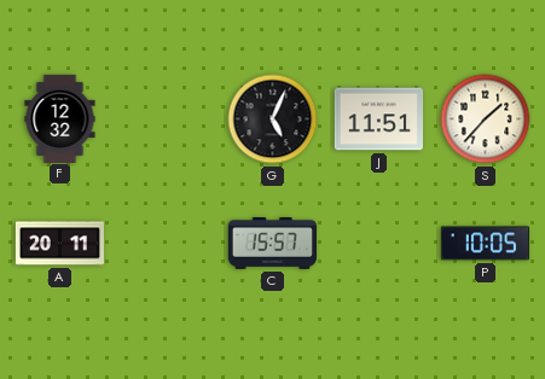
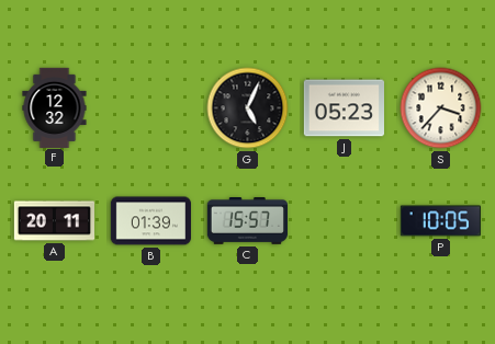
J: 11:51 -> 05:23 (344, 108)
S: 1:37 -> 3:37 (441, 108)
B: none -> 01:39 (150, 221)
